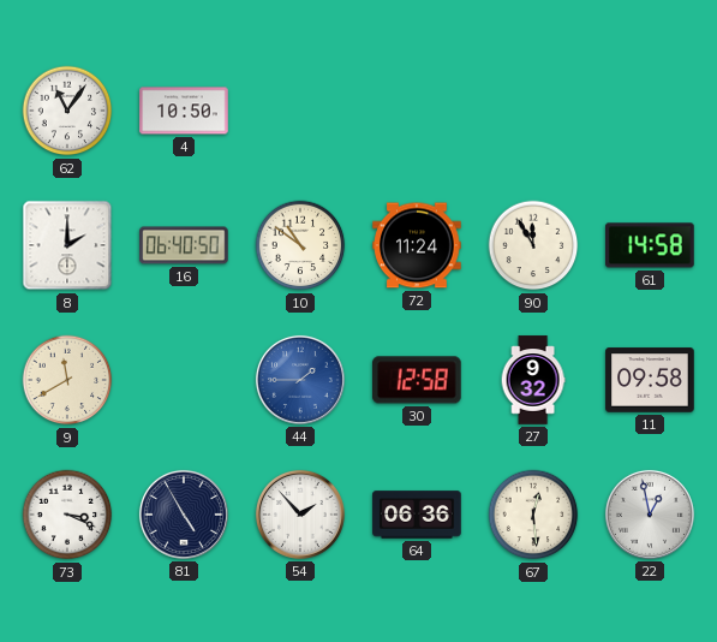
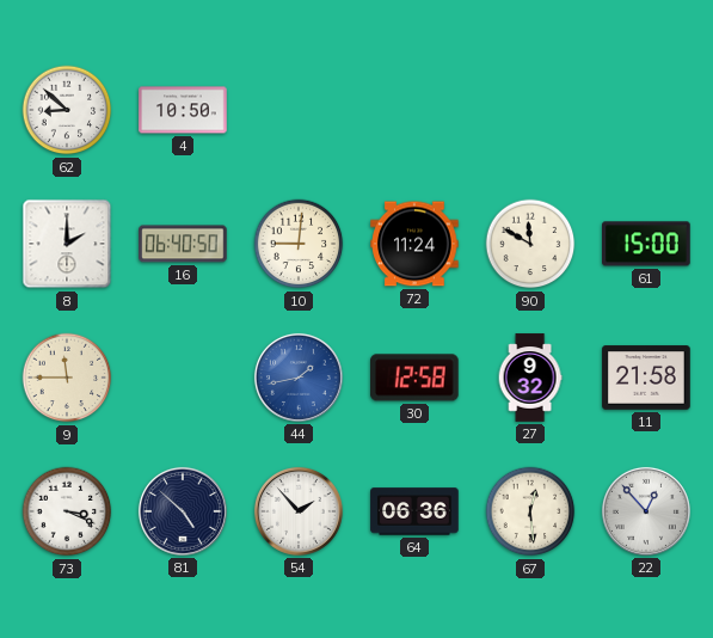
62: 11:06 -> 8:52 (67, 110)
10: 10:51 -> 9:01 (299, 244)
90: 11:55 -> 11:50 (530, 244)
61: 14:58 -> 15:00 (647, 244)
9: 11:40 -> 11:45 (67, 378)
44: 1:45 -> 1:43 (299, 378)
11: 09:58 -> 21:58 (646, 378)
81: 4:55 -> 4:52 (183, 511)
22: 12:58 -> 12:53 (646, 511)
